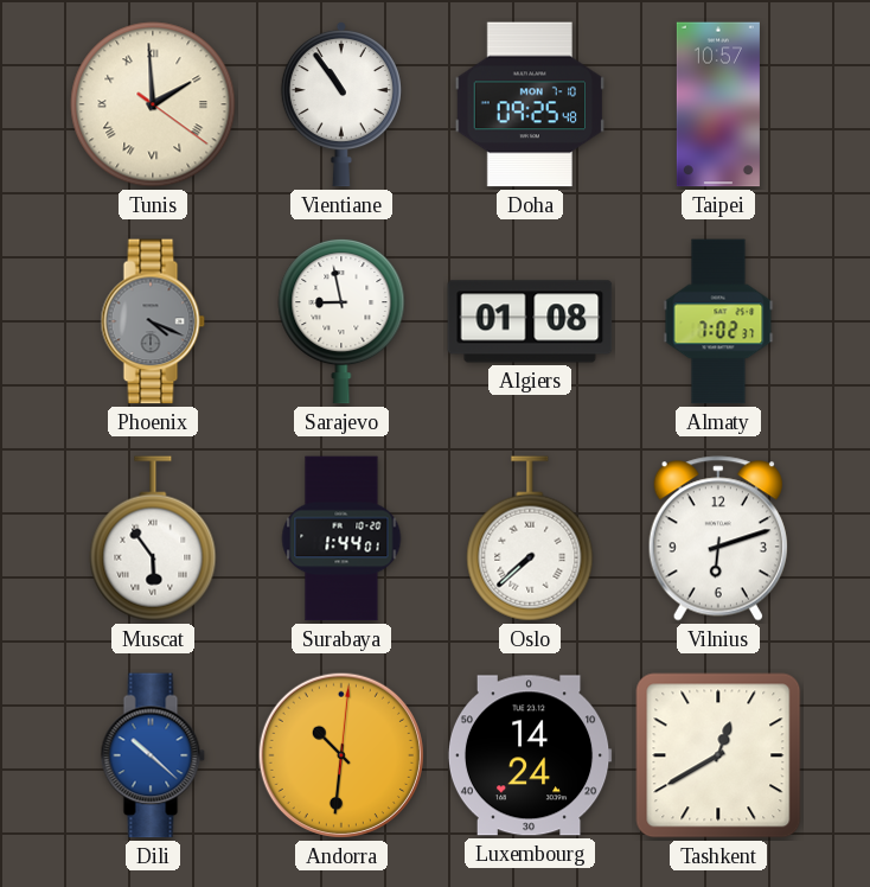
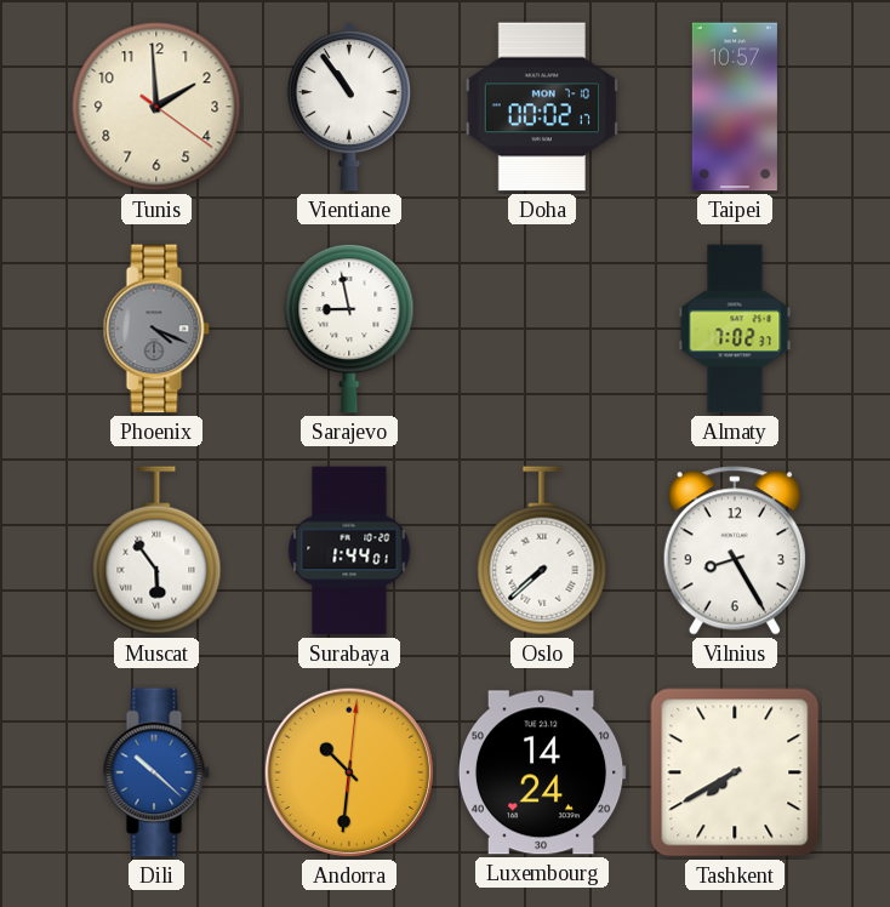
Tunis numerals: Roman -> Arabic (156, 107)
Doha: 09:25 -> 00:02 (541, 107)
Algiers: 01:08 -> none (530, 321)
Vilnius: 6:12 -> 8:25 (735, 551)
Tashkent: 12:40 -> 7:40 (735, 772)
